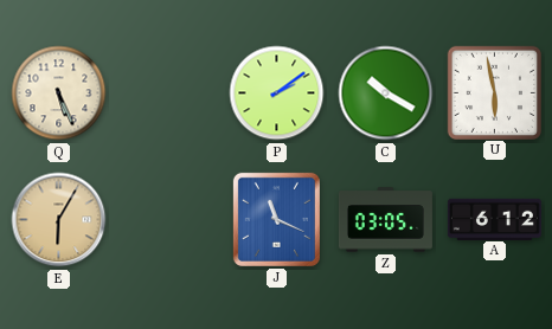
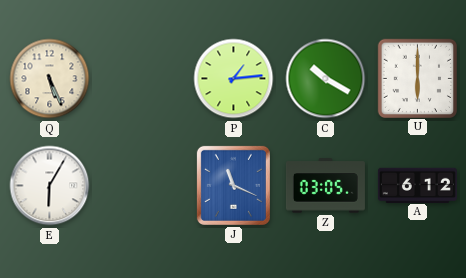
P: 2:09 -> 1:14 (234, 79)
U: 5:58 -> 6:00 (417, 78)
E dial: champagne -> white (50, 186)
